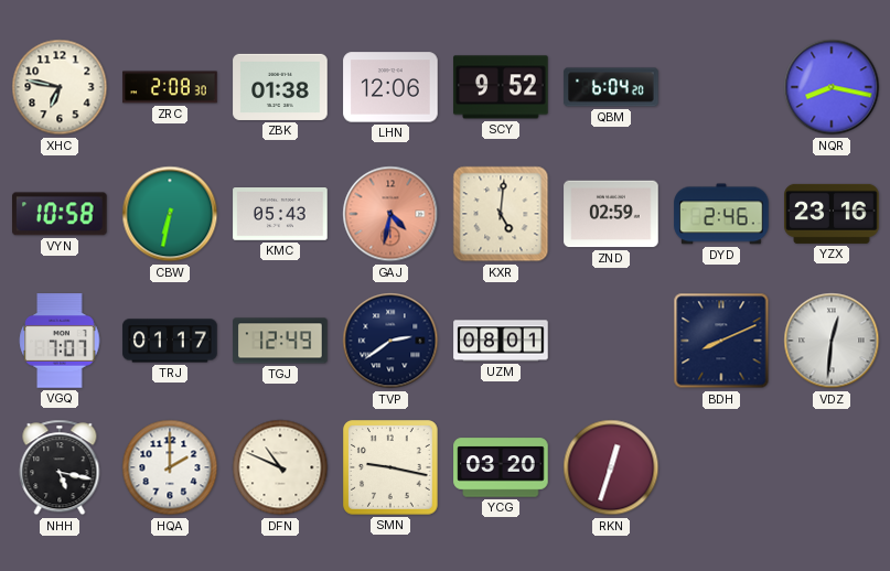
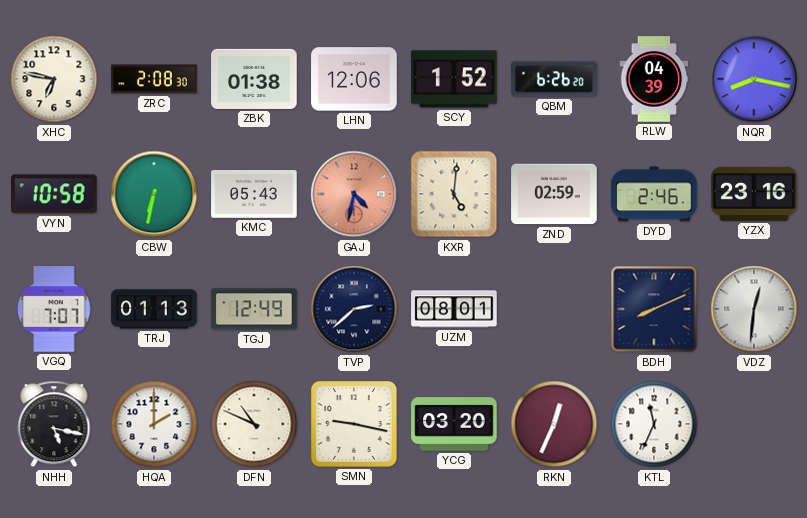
SCY: 9:52 -> 1:52 (454, 79)
QBM: 6:04 -> 6:26 (554, 79)
RLW: none -> 04:39 (654, 79)
TRJ: 01:17 -> 01:13 (154, 309)
TVP: 2:39 -> 2:38 (354, 309)
RKN: 12:33 -> 12:34 (554, 424)
KTL: none -> 11:34 (654, 424)
